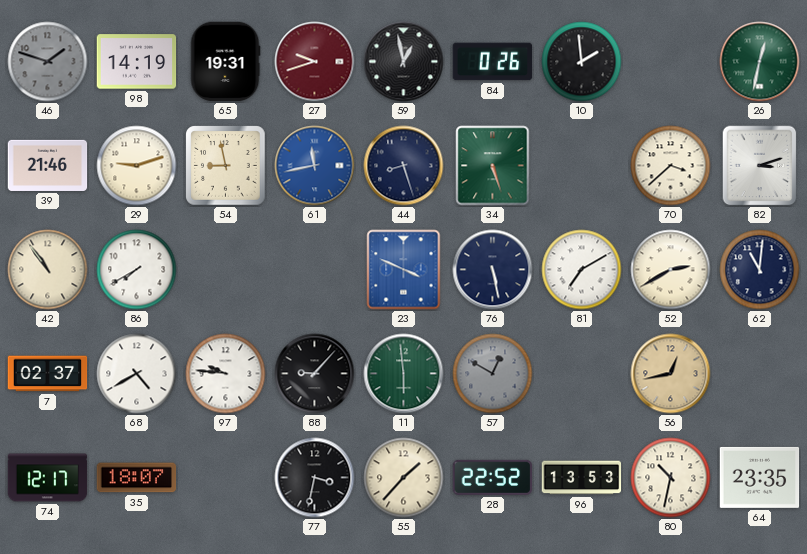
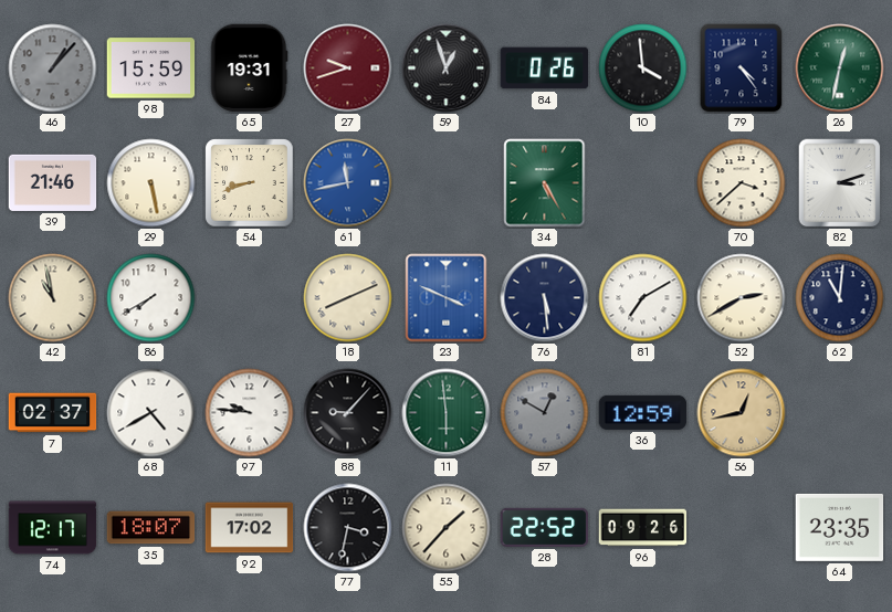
46: 1:48 -> 1:07 (53, 68)
98: 14:19 -> 15:59 (151, 68)
59: 12:58 -> 12:57 (447, 68)
10: 1:59 -> 3:59 (643, 68)
79: none -> 4:24 (742, 68)
29: 9:12 -> 5:28 (151, 183)
54: 8:58 -> 8:42 (250, 183)
44: 8:27 -> none (404, 166)
34: 5:27 -> 5:25 (545, 183)
42: 10:54 -> 10:58 (53, 298)
18: none -> 8:11 (348, 298)
76: 5:28 -> 5:29 (545, 298)
36: none -> 12:59 (643, 412)
92: none -> 17:02 (250, 528)
96: 13:53 -> 09:26 (643, 528)
80: 10:32 -> none (671, 478)
